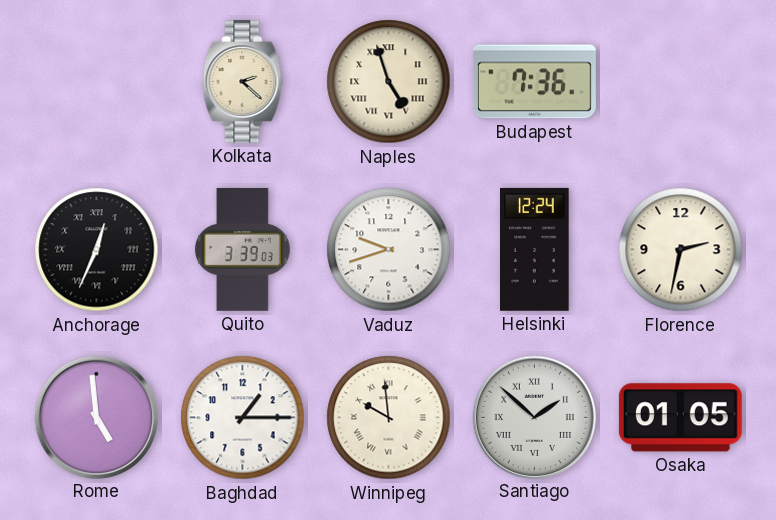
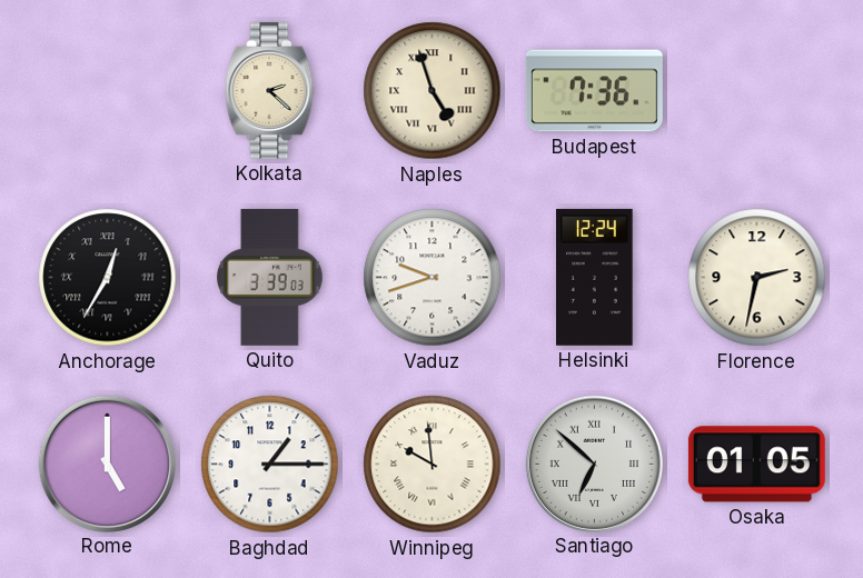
Anchorage: 12:34 -> 12:35 (108, 278)
Rome: 4:59 -> 5:00 (107, 464)
Santiago: 1:52 -> 6:52 (594, 464)
